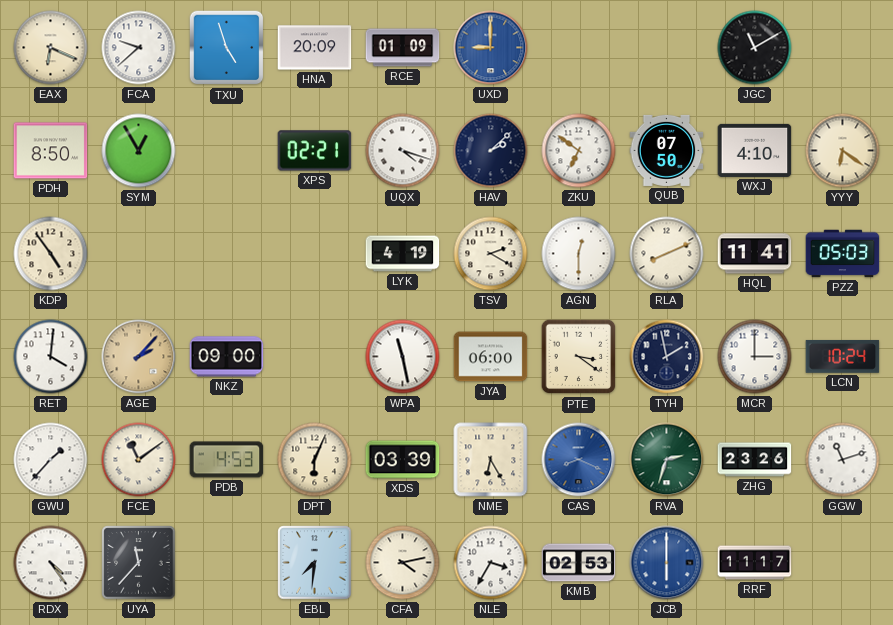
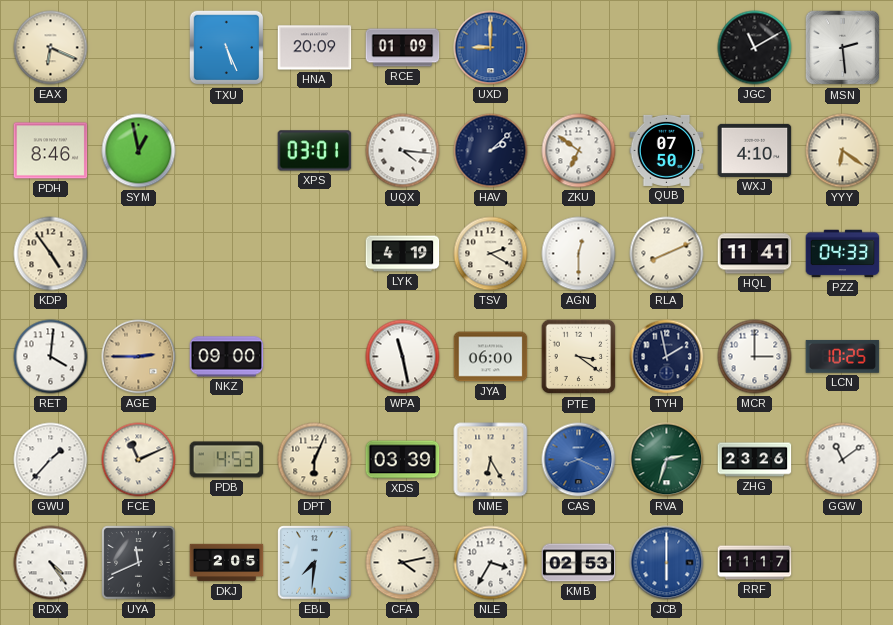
FCA: 9:38 -> none (139, 48)
TXU: 4:57 -> 5:26 (227, 48)
MSN: none -> 2:29 (843, 48)
PDH: 8:50 -> 8:46 (51, 151)
SYM: 12:55 -> 12:58 (139, 151)
XPS: 02:21 -> 03:01 (315, 151)
UQX: 4:18 -> 4:16 (403, 151)
PZZ: 05:03 -> 04:33 (843, 254)
AGE: 2:07 -> 2:45 (139, 357)
LCN: 10:24 -> 10:25 (843, 356)
FCE: 11:09 -> 11:11 (139, 460)
GGW: 11:12 -> 11:09 (843, 460)
UYA: 11:37 -> 11:41 (139, 563)
DKJ: none -> 2:05 (227, 563)
